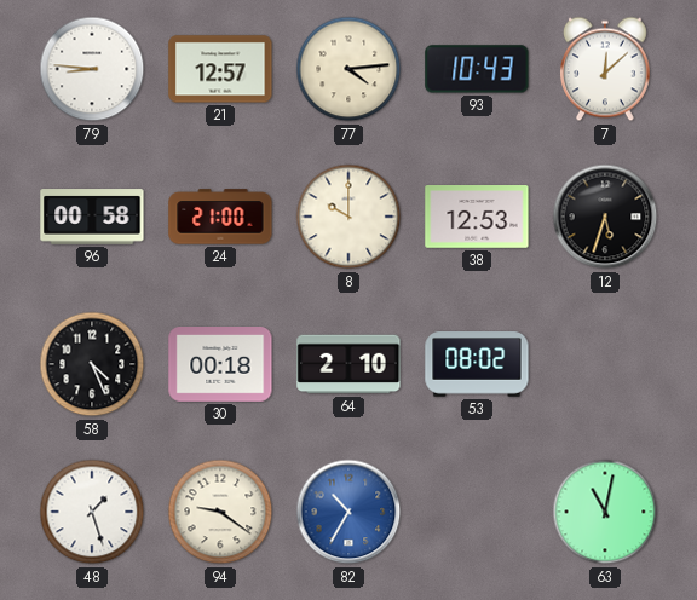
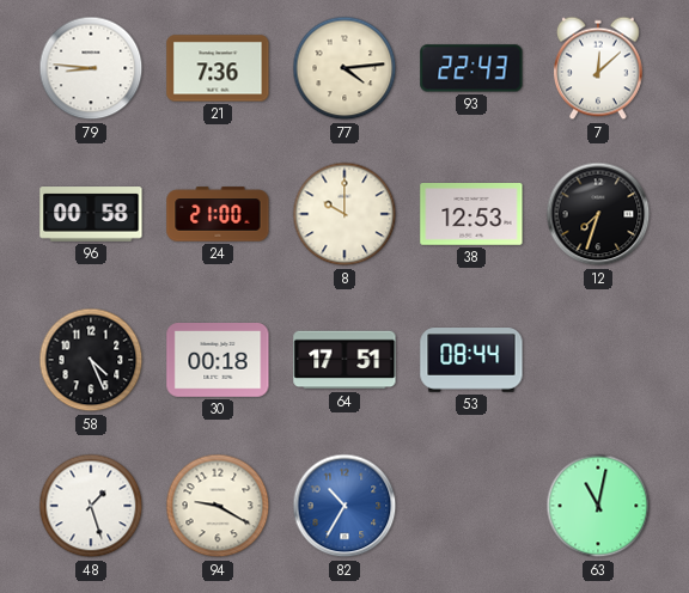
21: 12:57 -> 7:36 (218, 68)
93: 10:43 -> 22:43 (471, 68)
12: 5:33 -> 7:33 (598, 214)
64: 2:10 -> 17:51 (344, 360)
53: 08:02 -> 08:44 (471, 360)
94: 9:21 -> 9:20 (218, 506)
